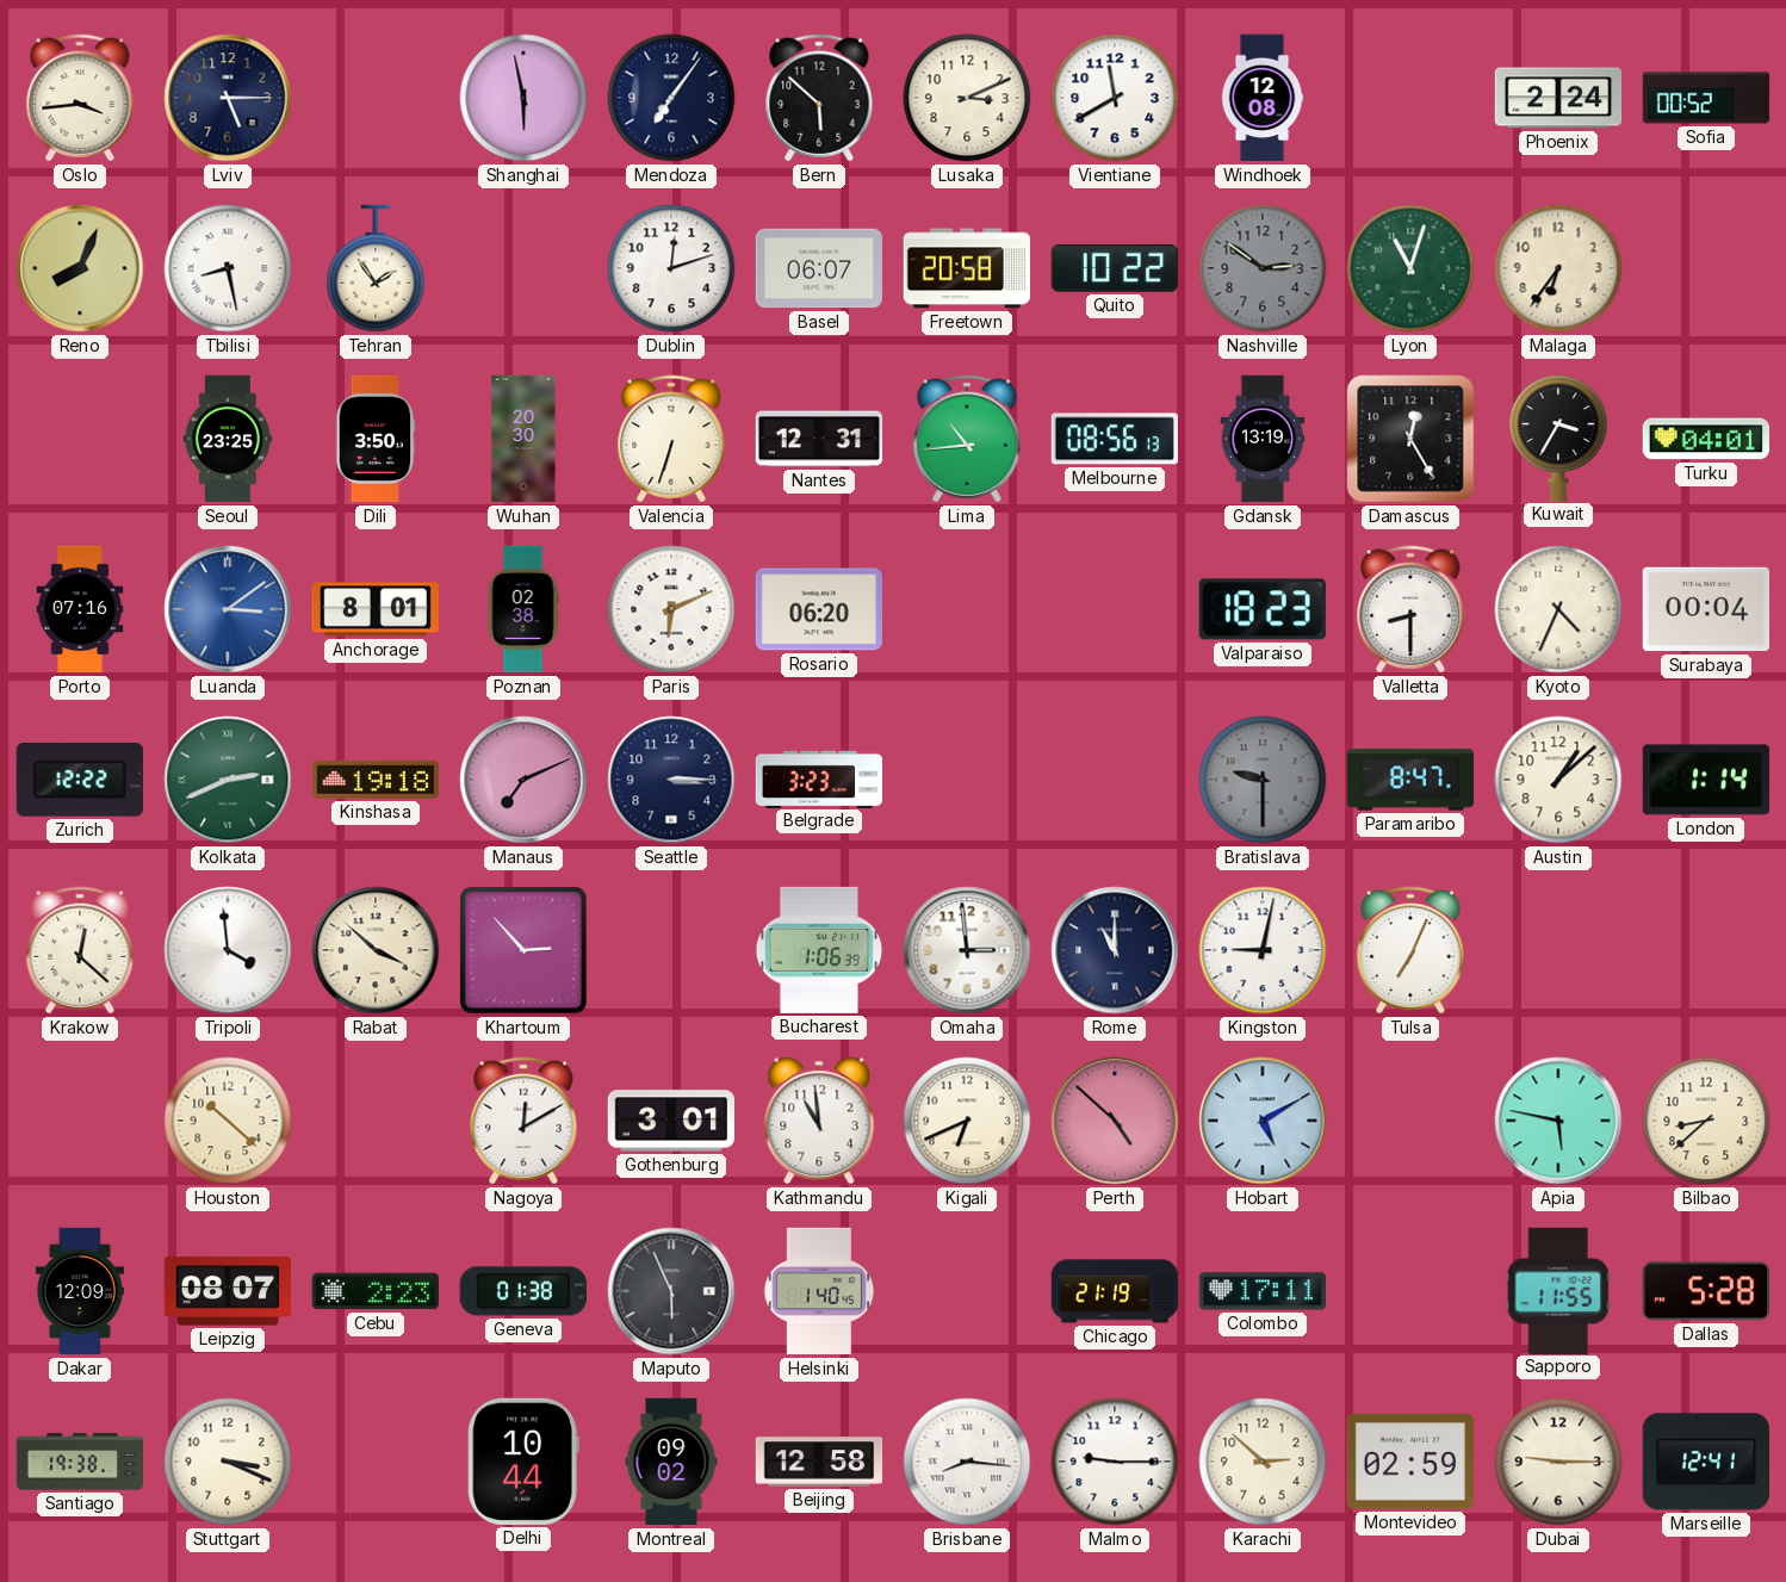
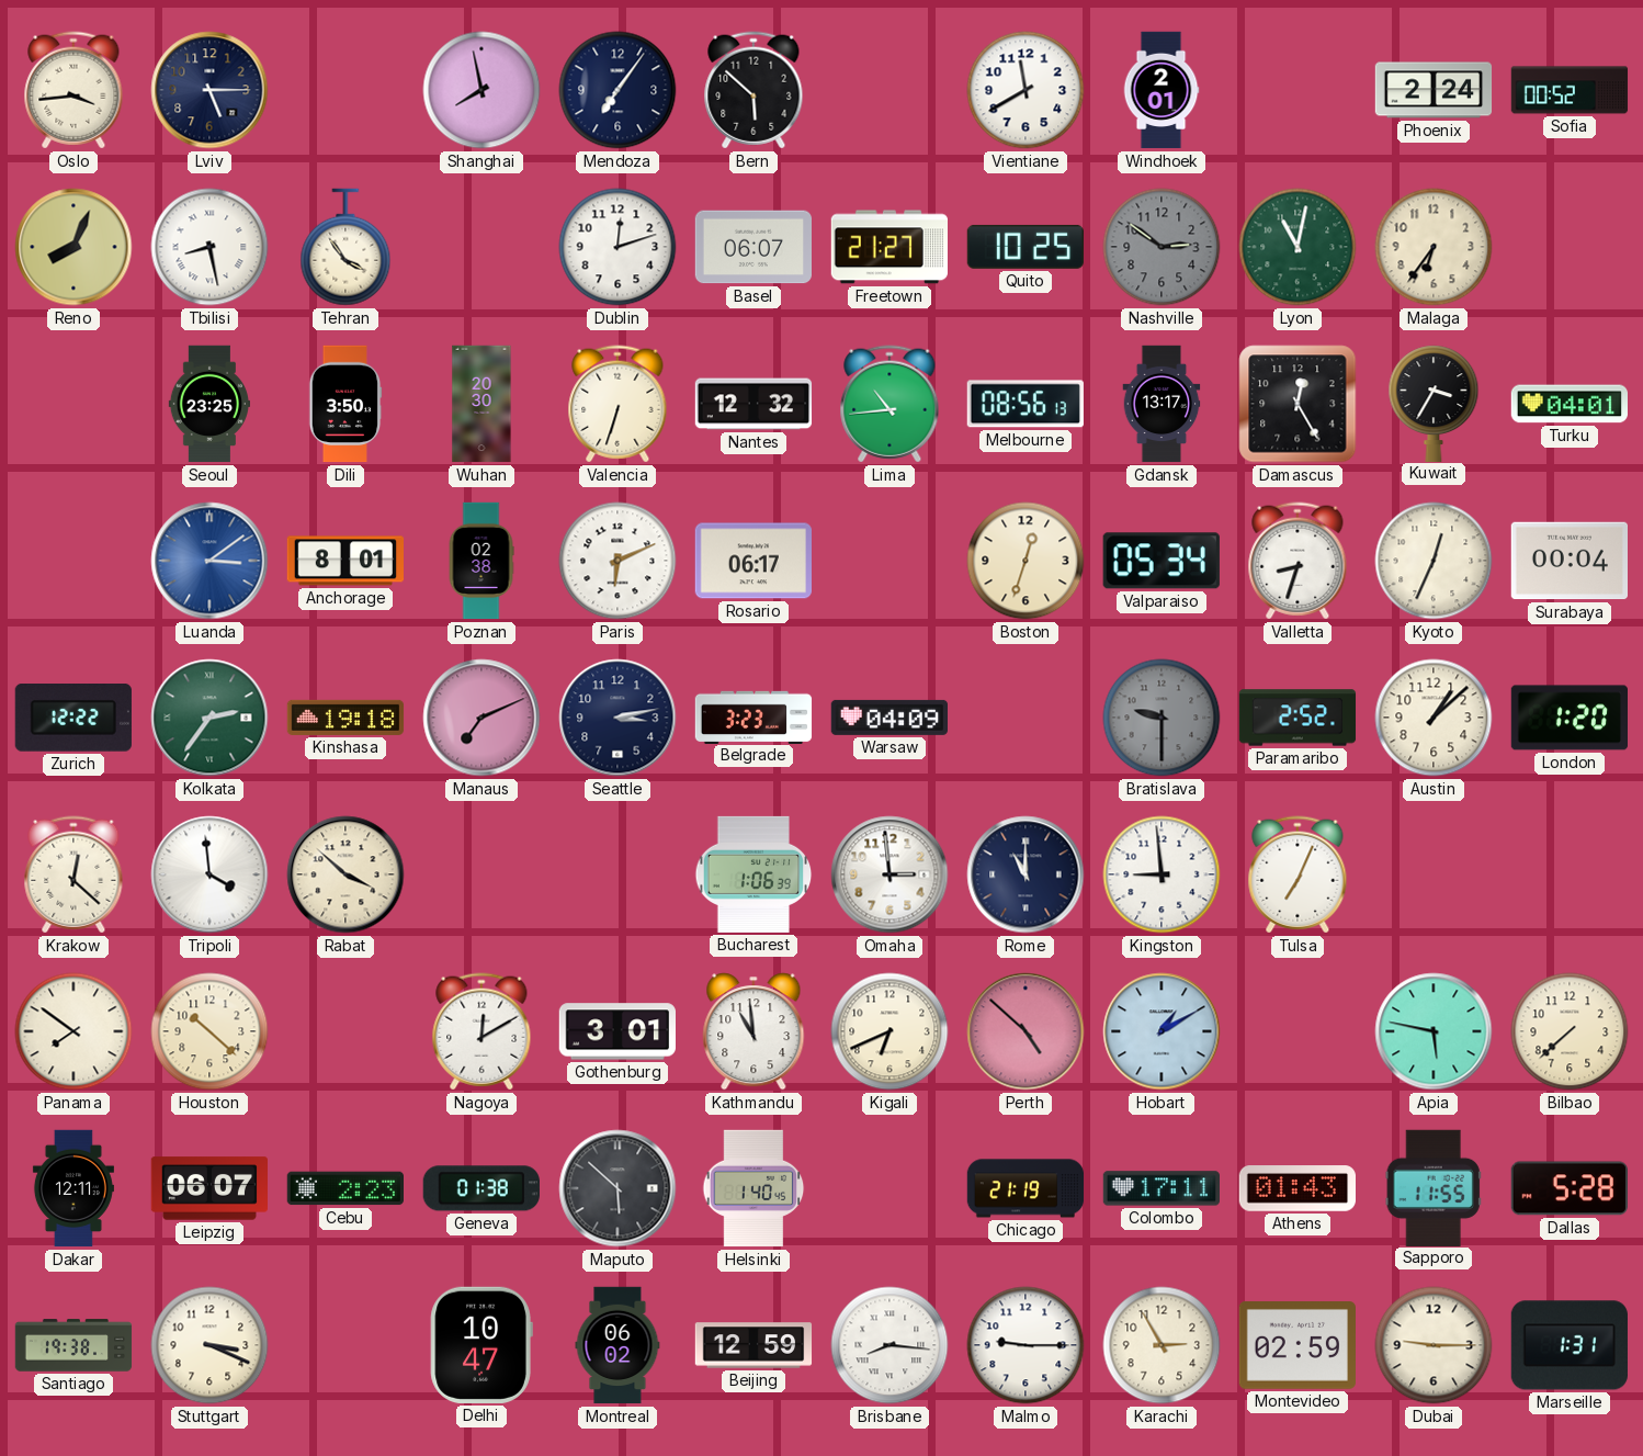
Shanghai: 5:58 -> 7:58 (481, 90)
Lusaka: 3:11 -> none (967, 98)
Windhoek: 12:08 -> 2:01 (1162, 90)
Tehran: 1:54 -> 3:54 (345, 247)
Freetown: 20:58 -> 21:27 (888, 247)
Quito: 10:22 -> 10:25 (1024, 247)
Lyon: 11:03 -> 11:02 (1298, 247)
Nantes: 12:31 -> 12:32 (753, 404)
Gdansk: 13:19 -> 13:17 (1162, 404)
Porto: 07:16 -> none (80, 609)
Rosario: 06:20 -> 06:17 (752, 561)
Boston: none -> 12:33 (1026, 561)
Valparaiso: 18:23 -> 05:34 (1162, 561)
Valletta: 8:30 -> 8:33 (1298, 561)
Kyoto: 4:34 -> 12:34 (1434, 561)
Kolkata: 2:41 -> 2:36 (209, 718)
Seattle: 3:15 -> 3:13 (617, 718)
Warsaw: none -> 04:09 (888, 718)
Paramaribo: 8:47 -> 2:52 (1298, 718)
London: 1:14 -> 1:20 (1568, 718)
Khartoum: 2:53 -> none (525, 951)
Kingston: 9:02 -> 8:59 (1162, 874)
Panama: none -> 7:51 (73, 1031)
Hobart: 5:10 -> 1:10 (1162, 1031)
Bilbao: 8:38 -> 7:38 (1570, 1031)
Dakar: 12:09 -> 12:11 (73, 1188)
Leipzig: 08:07 -> 06:07 (208, 1188)
Maputo: 5:56 -> 5:52 (617, 1188)
Athens: none -> 01:43 (1296, 1188)
Delhi: 10:44 -> 10:47 (481, 1345)
Montreal: 09:02 -> 06:02 (617, 1345)
Beijing: 12:58 -> 12:59 (753, 1345)
Karachi: 2:52 -> 2:55 (1162, 1345)
Marseille: 12:41 -> 1:31 (1570, 1345)
